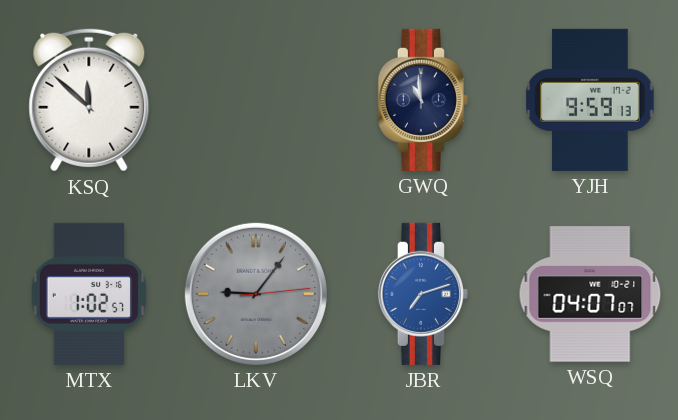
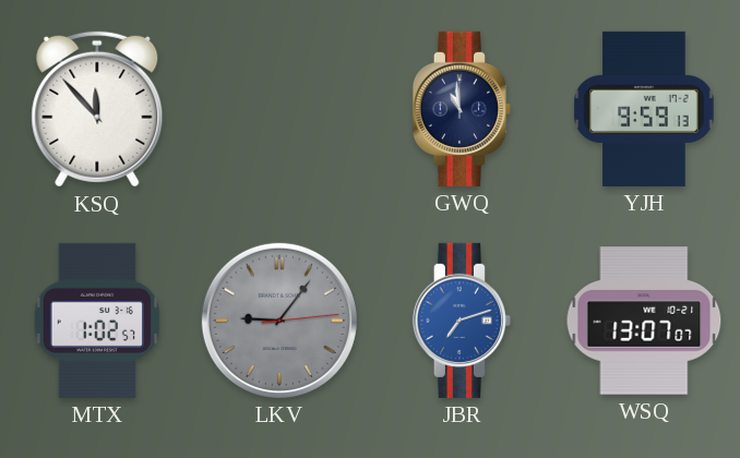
KSQ: 11:52 -> 11:53 (97, 109)
WSQ: 04:07 -> 13:07 (644, 321)
